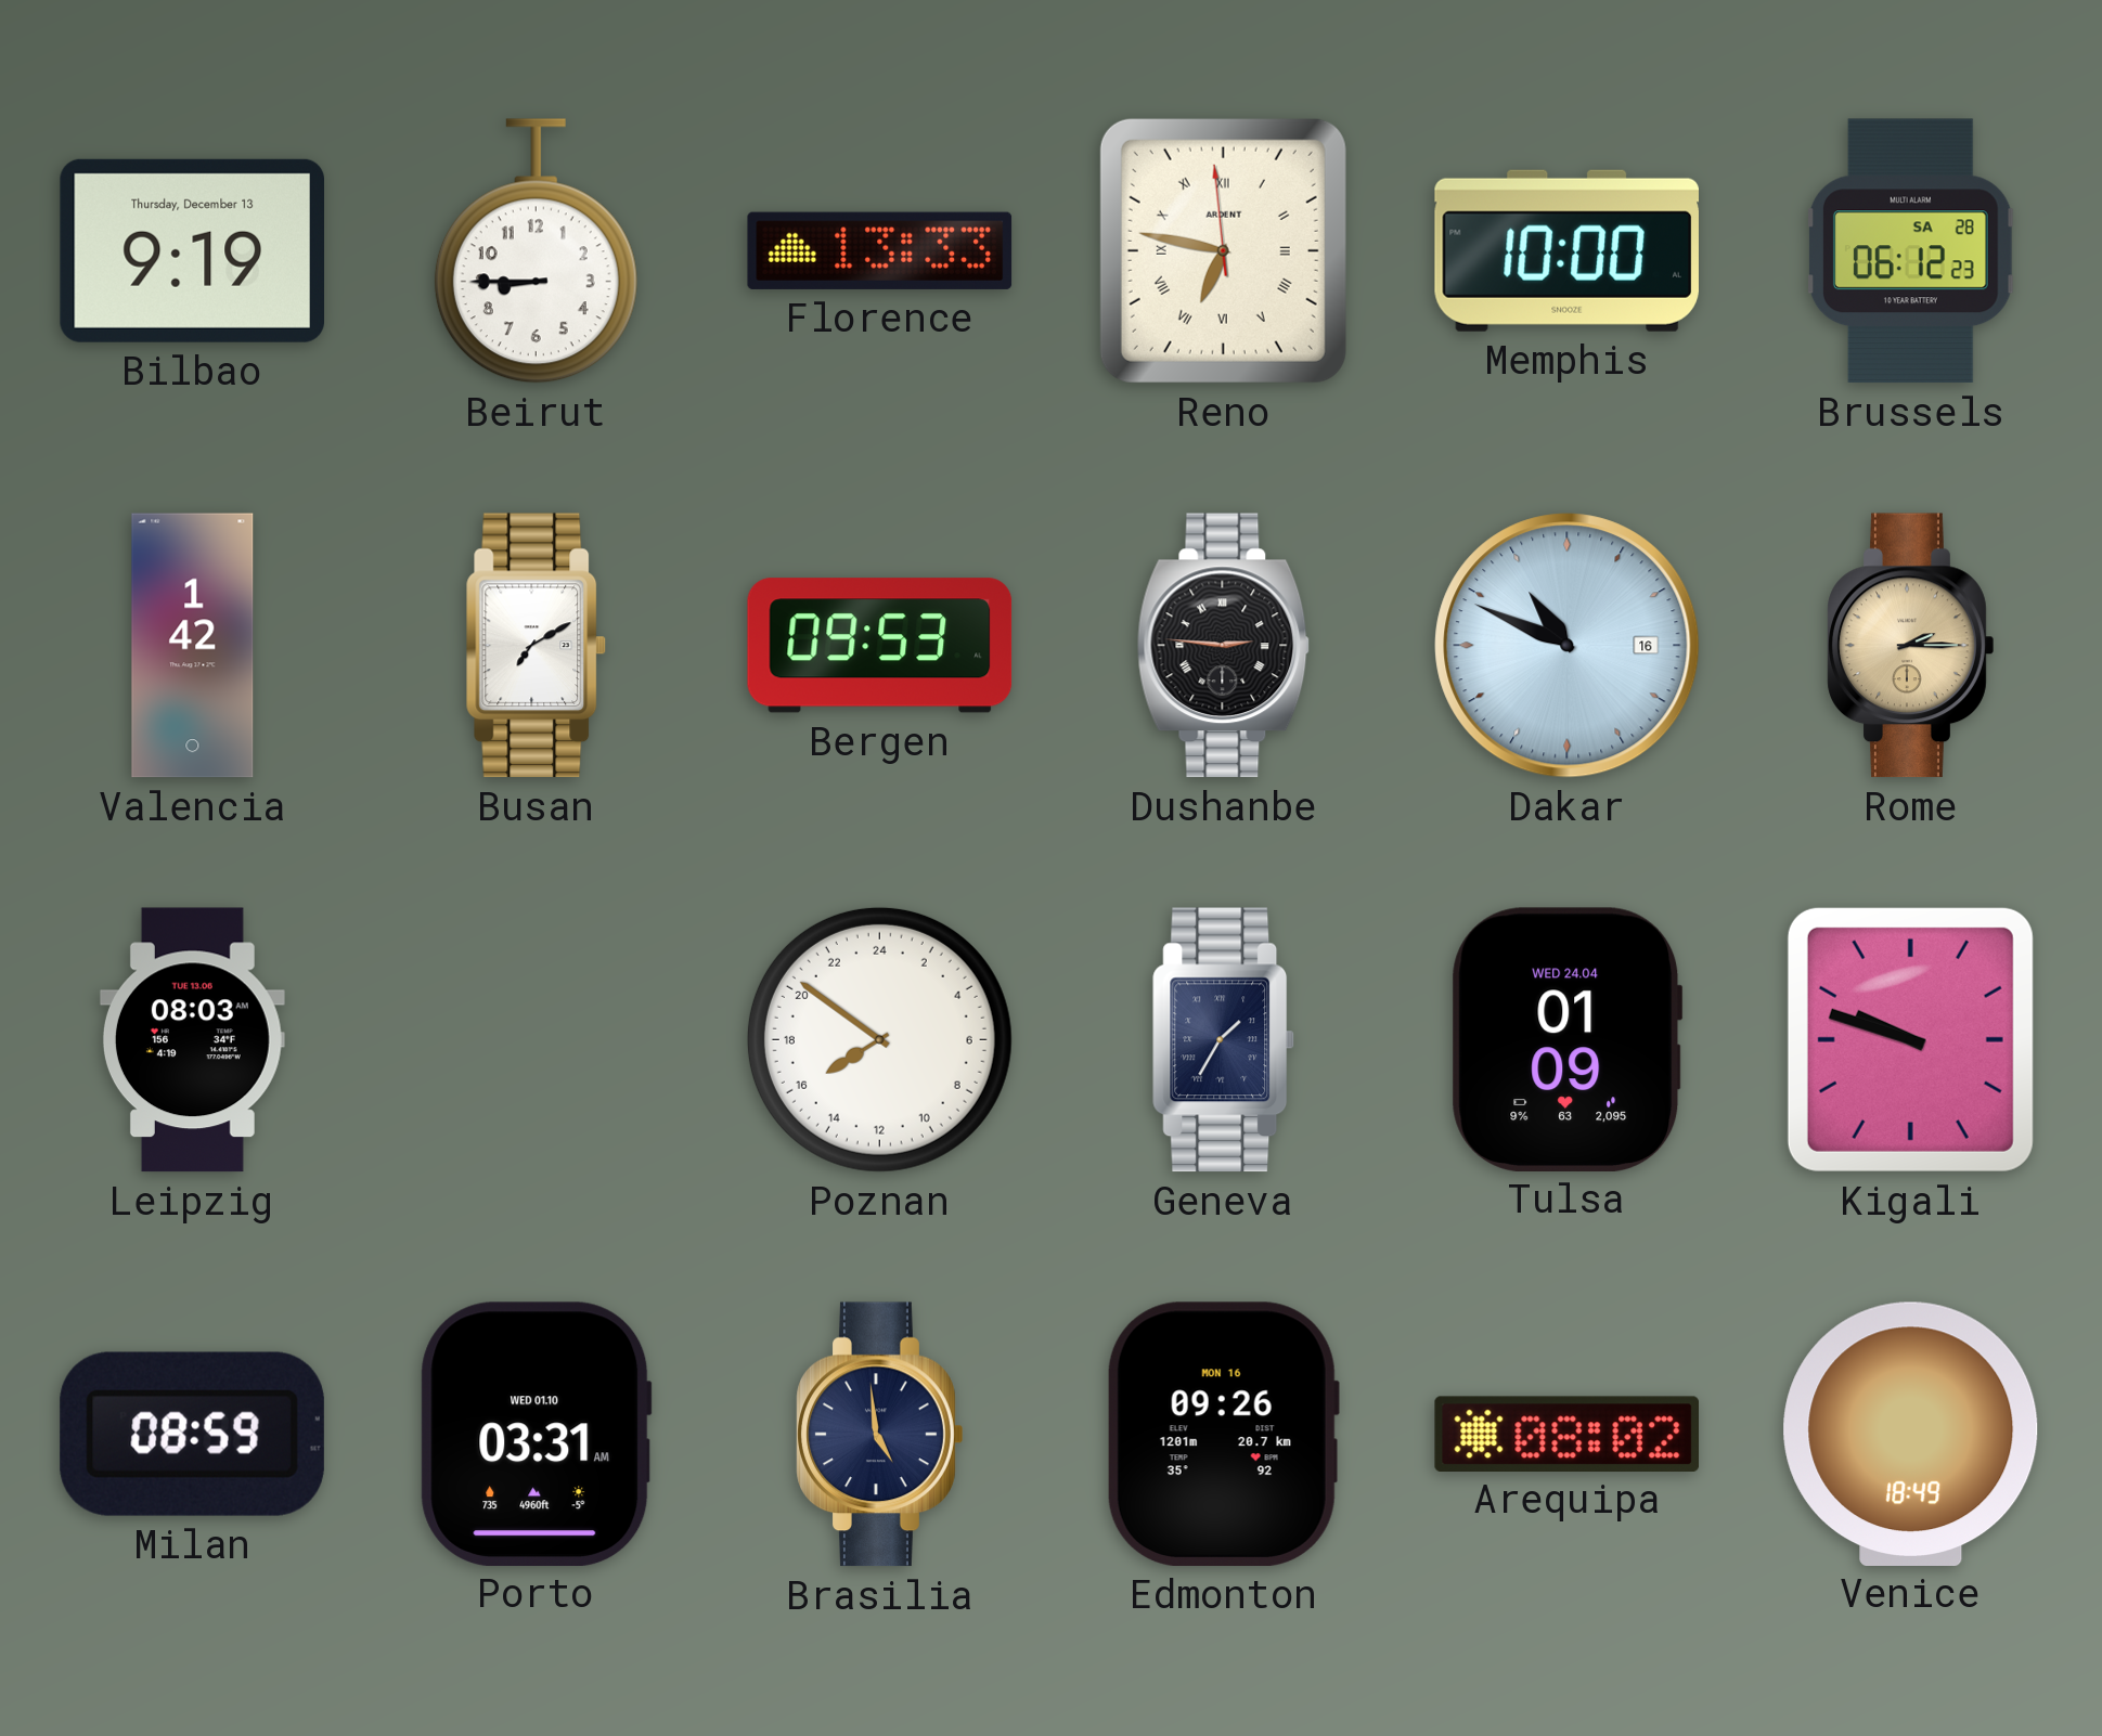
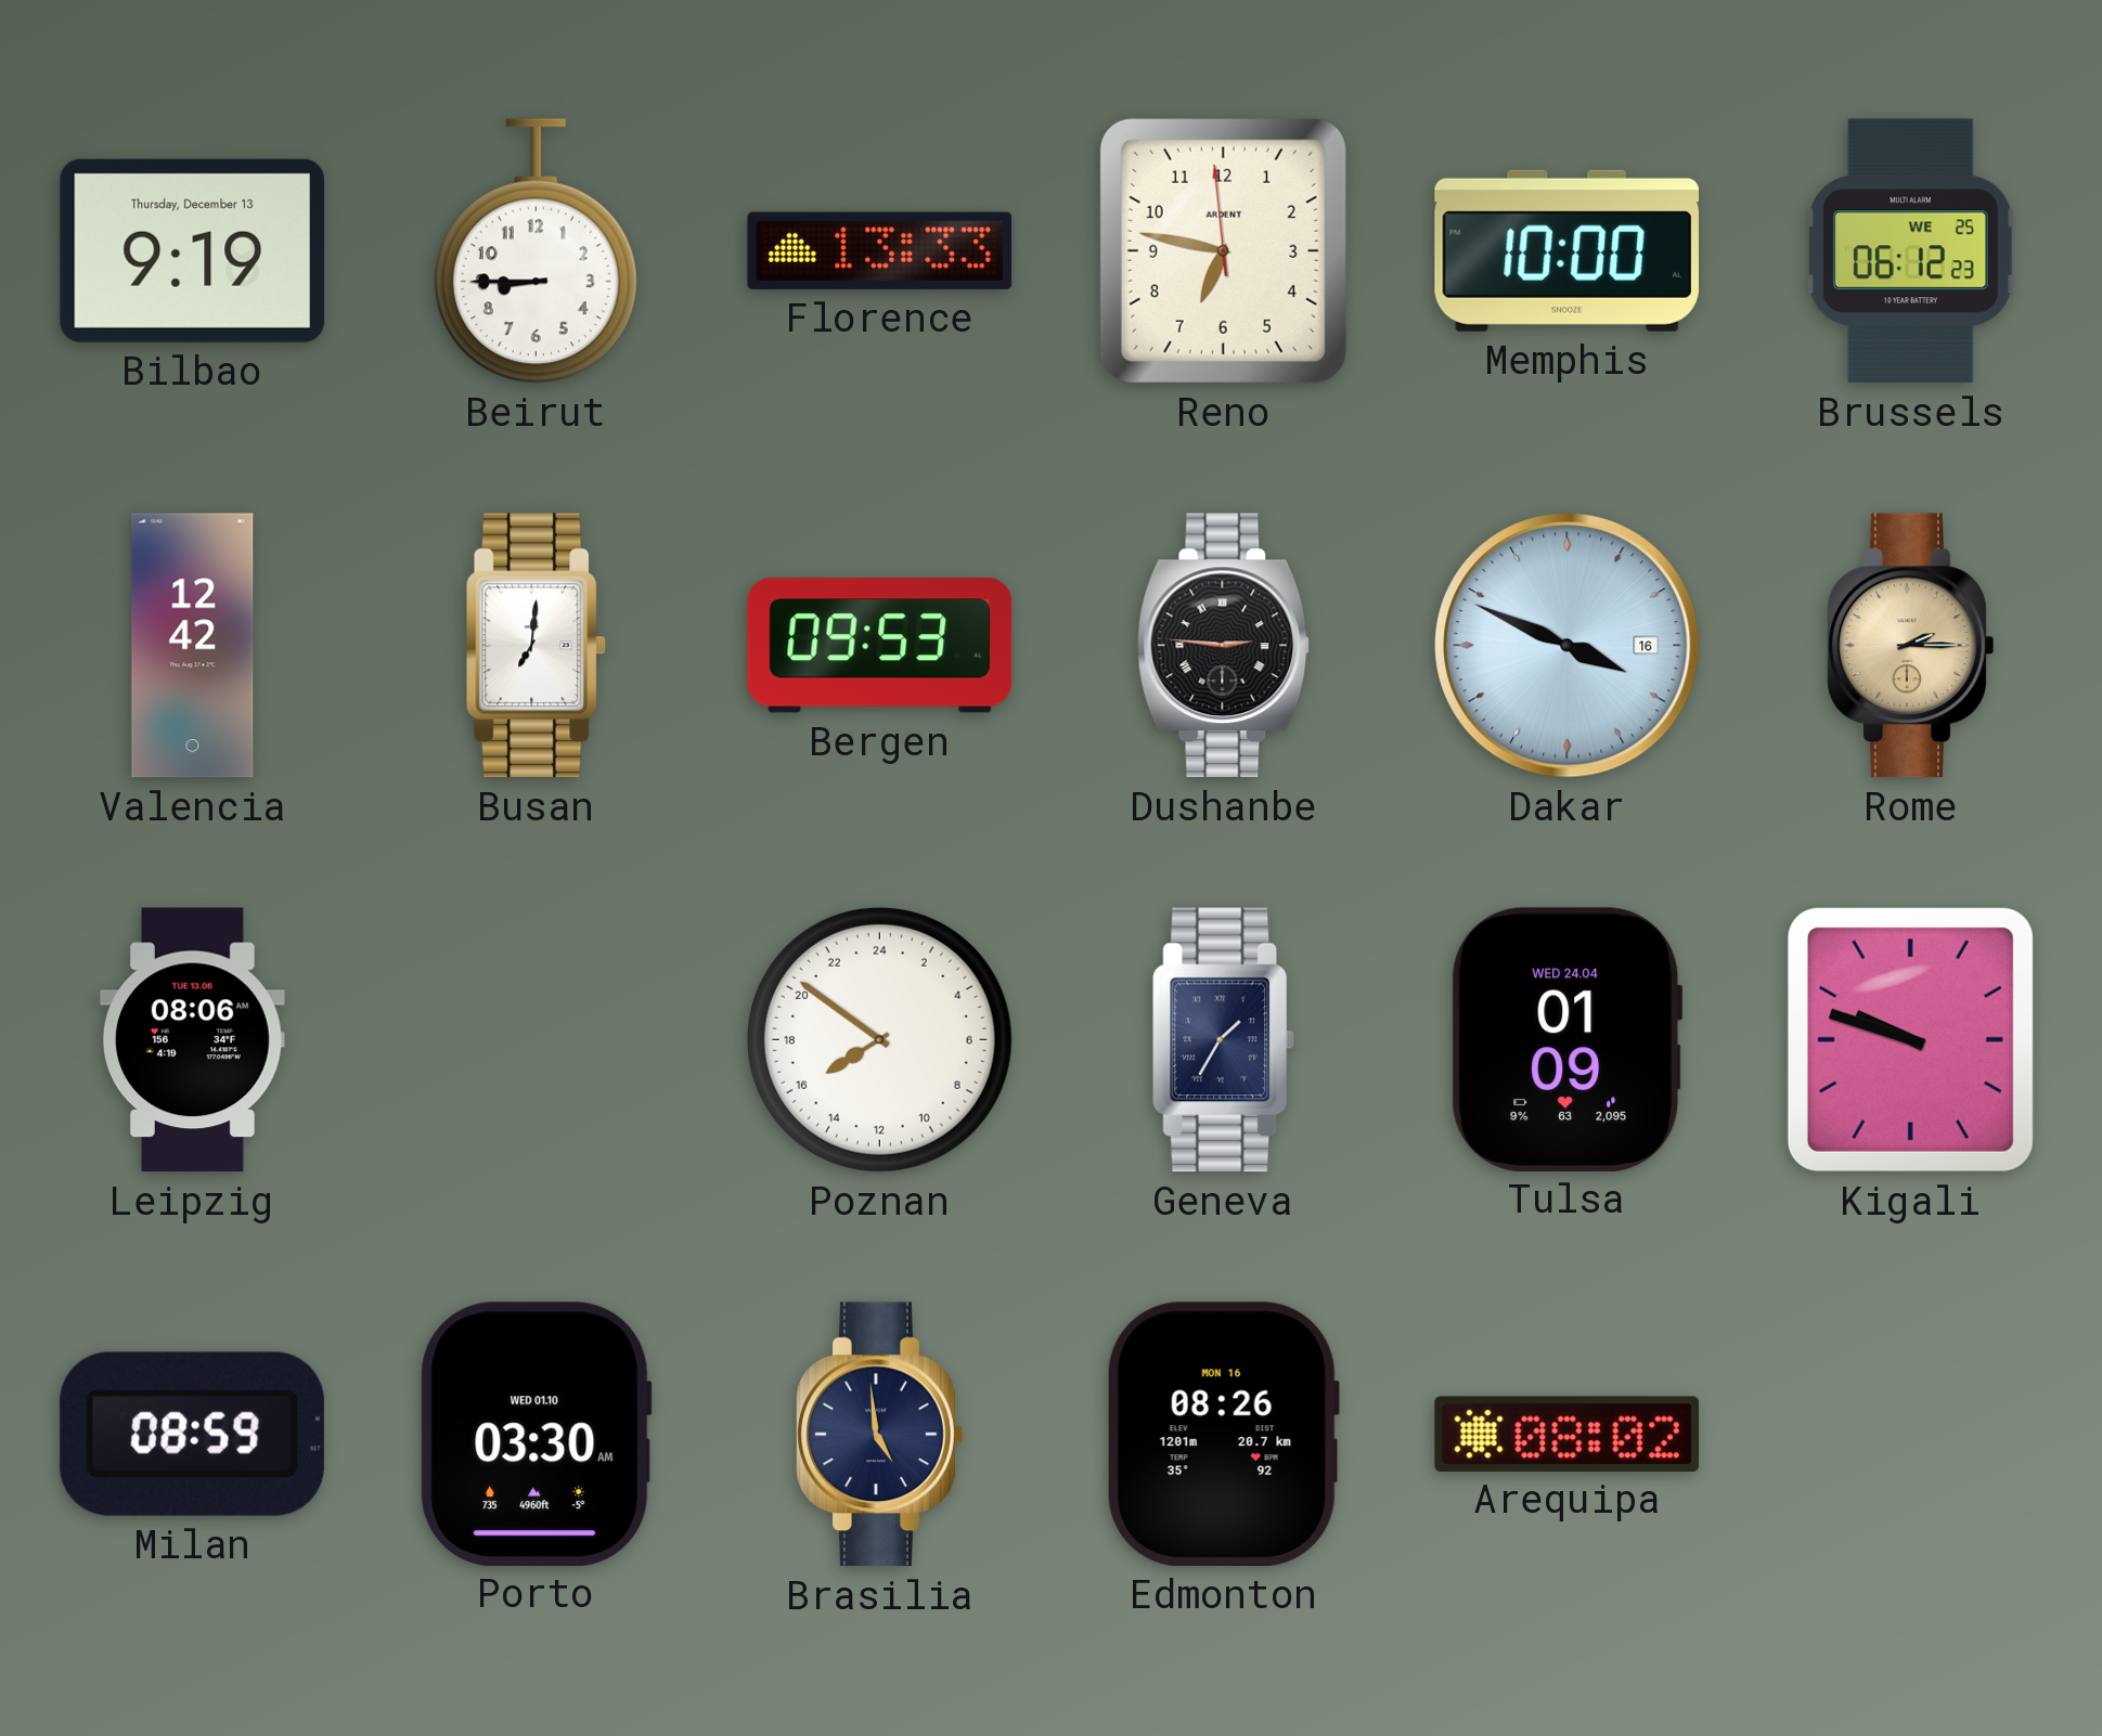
Reno numerals: Roman -> Arabic (1223, 250)
Brussels date: SA 28 -> WE 25 (1910, 251)
Valencia: 1:42 -> 12:42 (193, 646)
Busan: 7:10 -> 7:01 (537, 646)
Dakar: 10:49 -> 3:49 (1568, 646)
Leipzig: 08:03 -> 08:06 (192, 1040)
Porto: 03:31 -> 03:30 (536, 1434)
Edmonton: 09:26 -> 08:26 (1223, 1434)
Venice: 18:49 -> none (1911, 1434)
